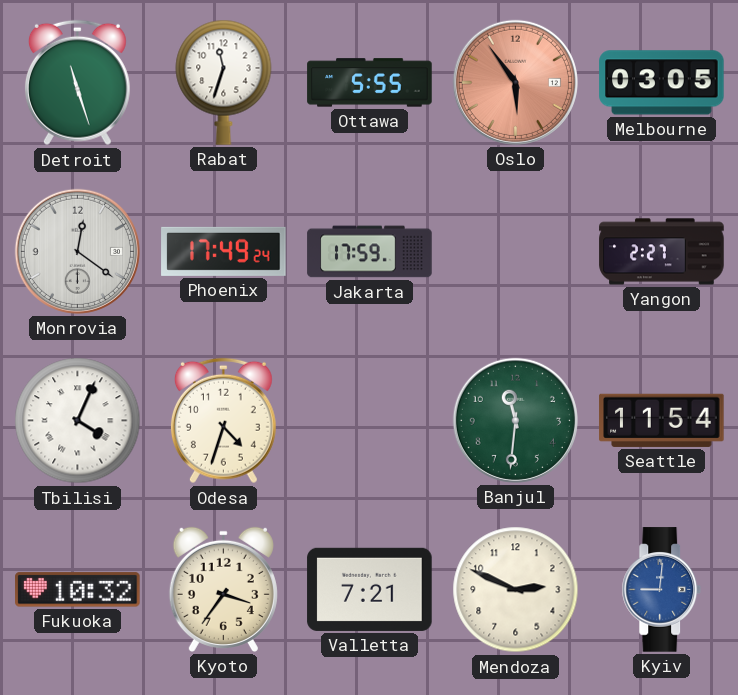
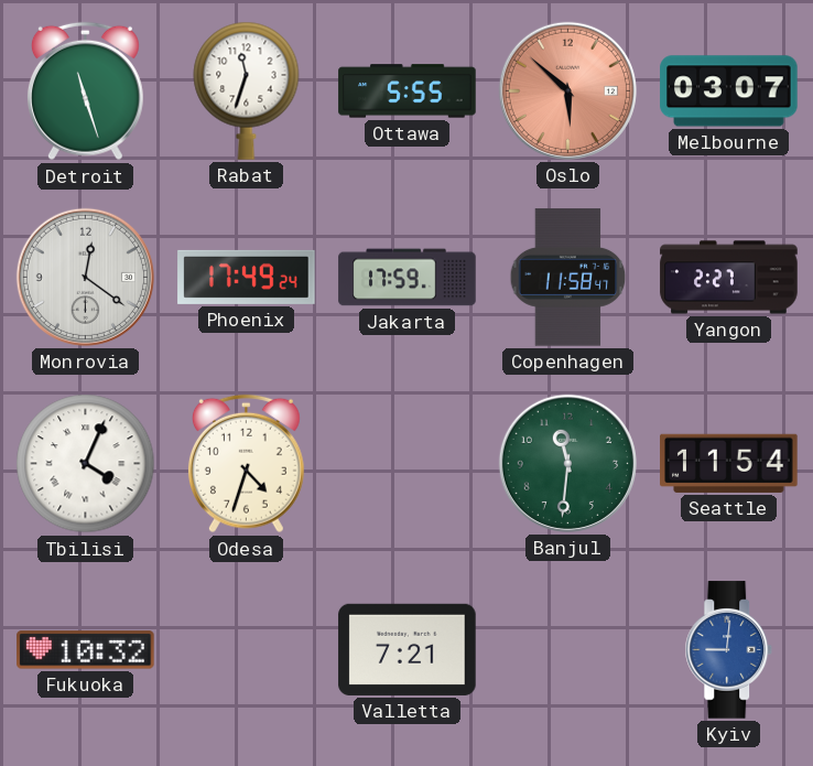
Oslo: 5:54 -> 5:52 (567, 90)
Melbourne: 03:05 -> 03:07 (729, 91)
Copenhagen: none -> 11:58 (568, 278)
Kyoto: 3:36 -> none (223, 589)
Mendoza: 2:49 -> none (516, 590)
